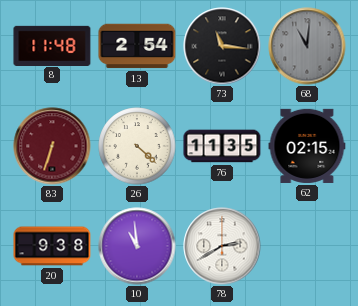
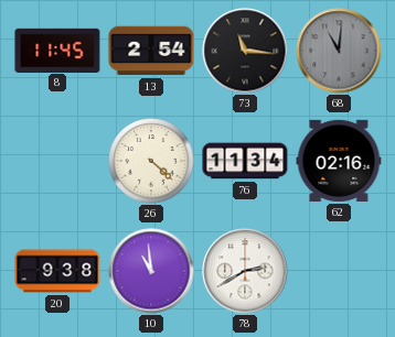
8: 11:48 -> 11:45 (57, 50)
83: 6:33 -> none (52, 146)
76: 11:35 -> 11:34 (245, 161)
62: 02:15 -> 02:16 (339, 161)
